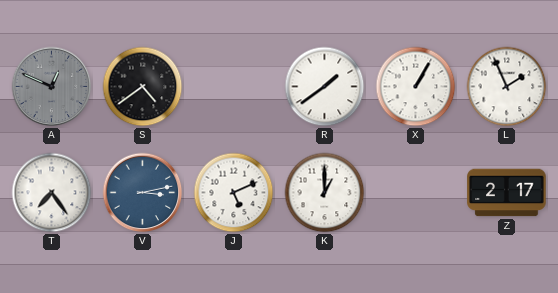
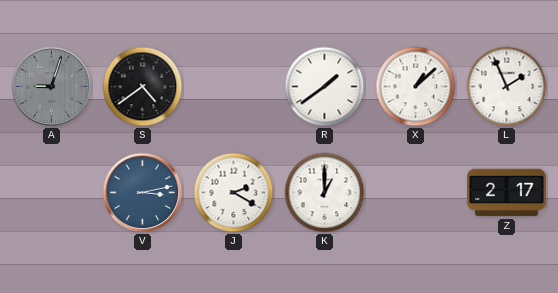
A: 12:49 -> 9:03 (52, 87)
X: 1:05 -> 1:08 (416, 87)
T: 7:24 -> none (52, 193)
J: 5:11 -> 2:20 (234, 193)
